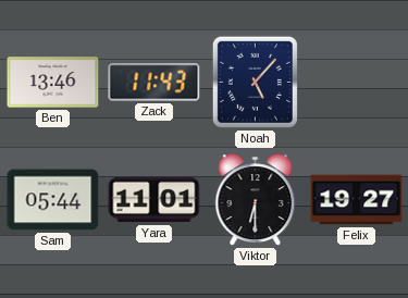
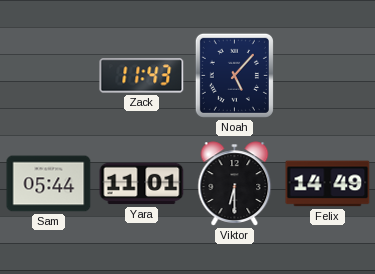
Ben: 13:46 -> none (53, 83)
Felix: 19:27 -> 14:49 (328, 184)
